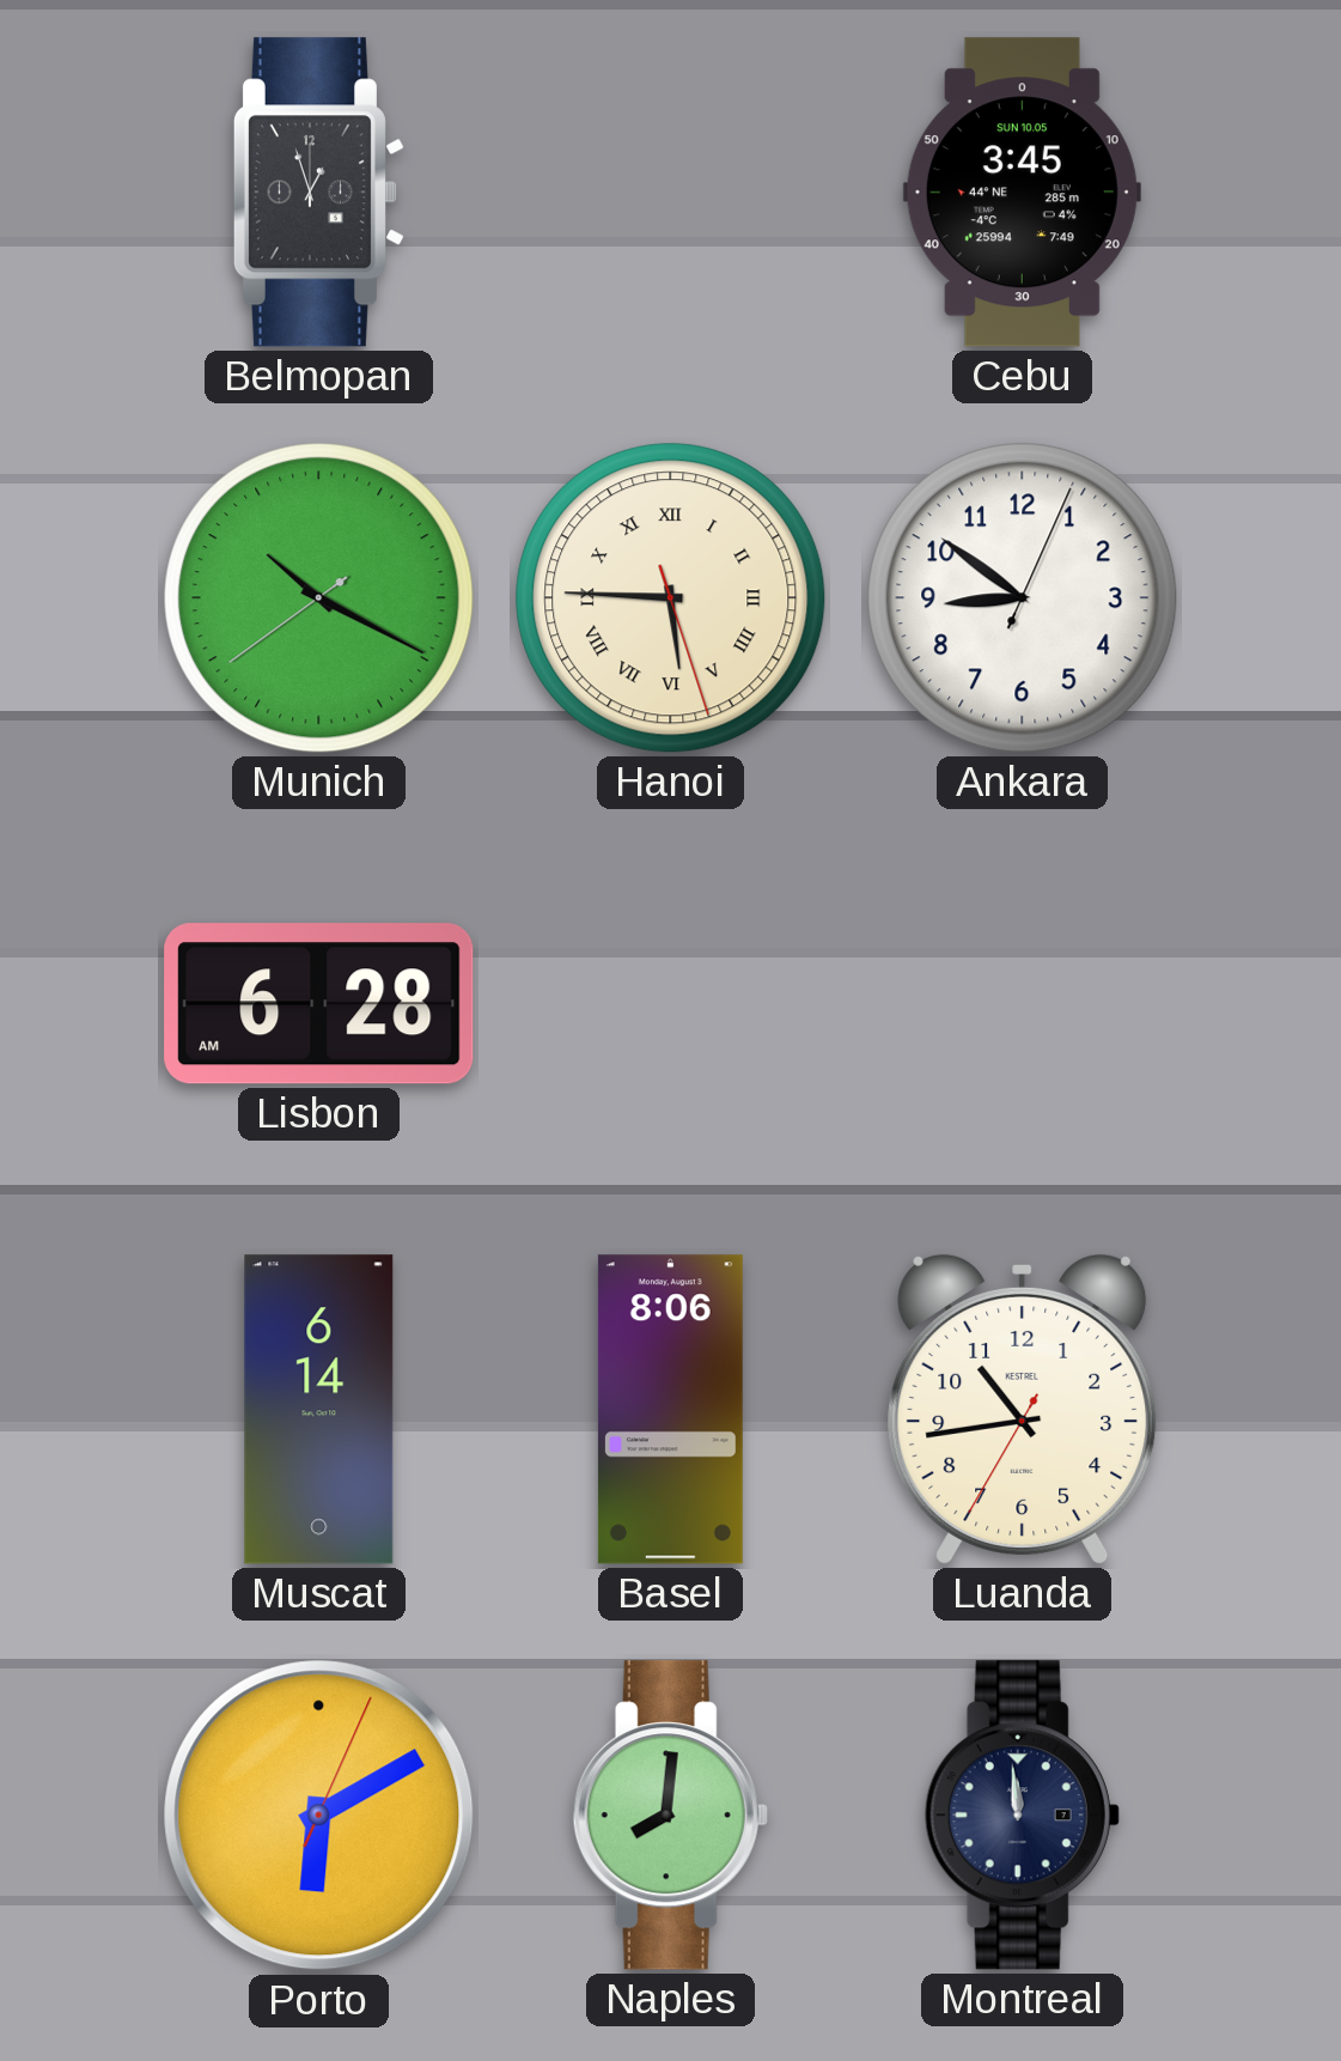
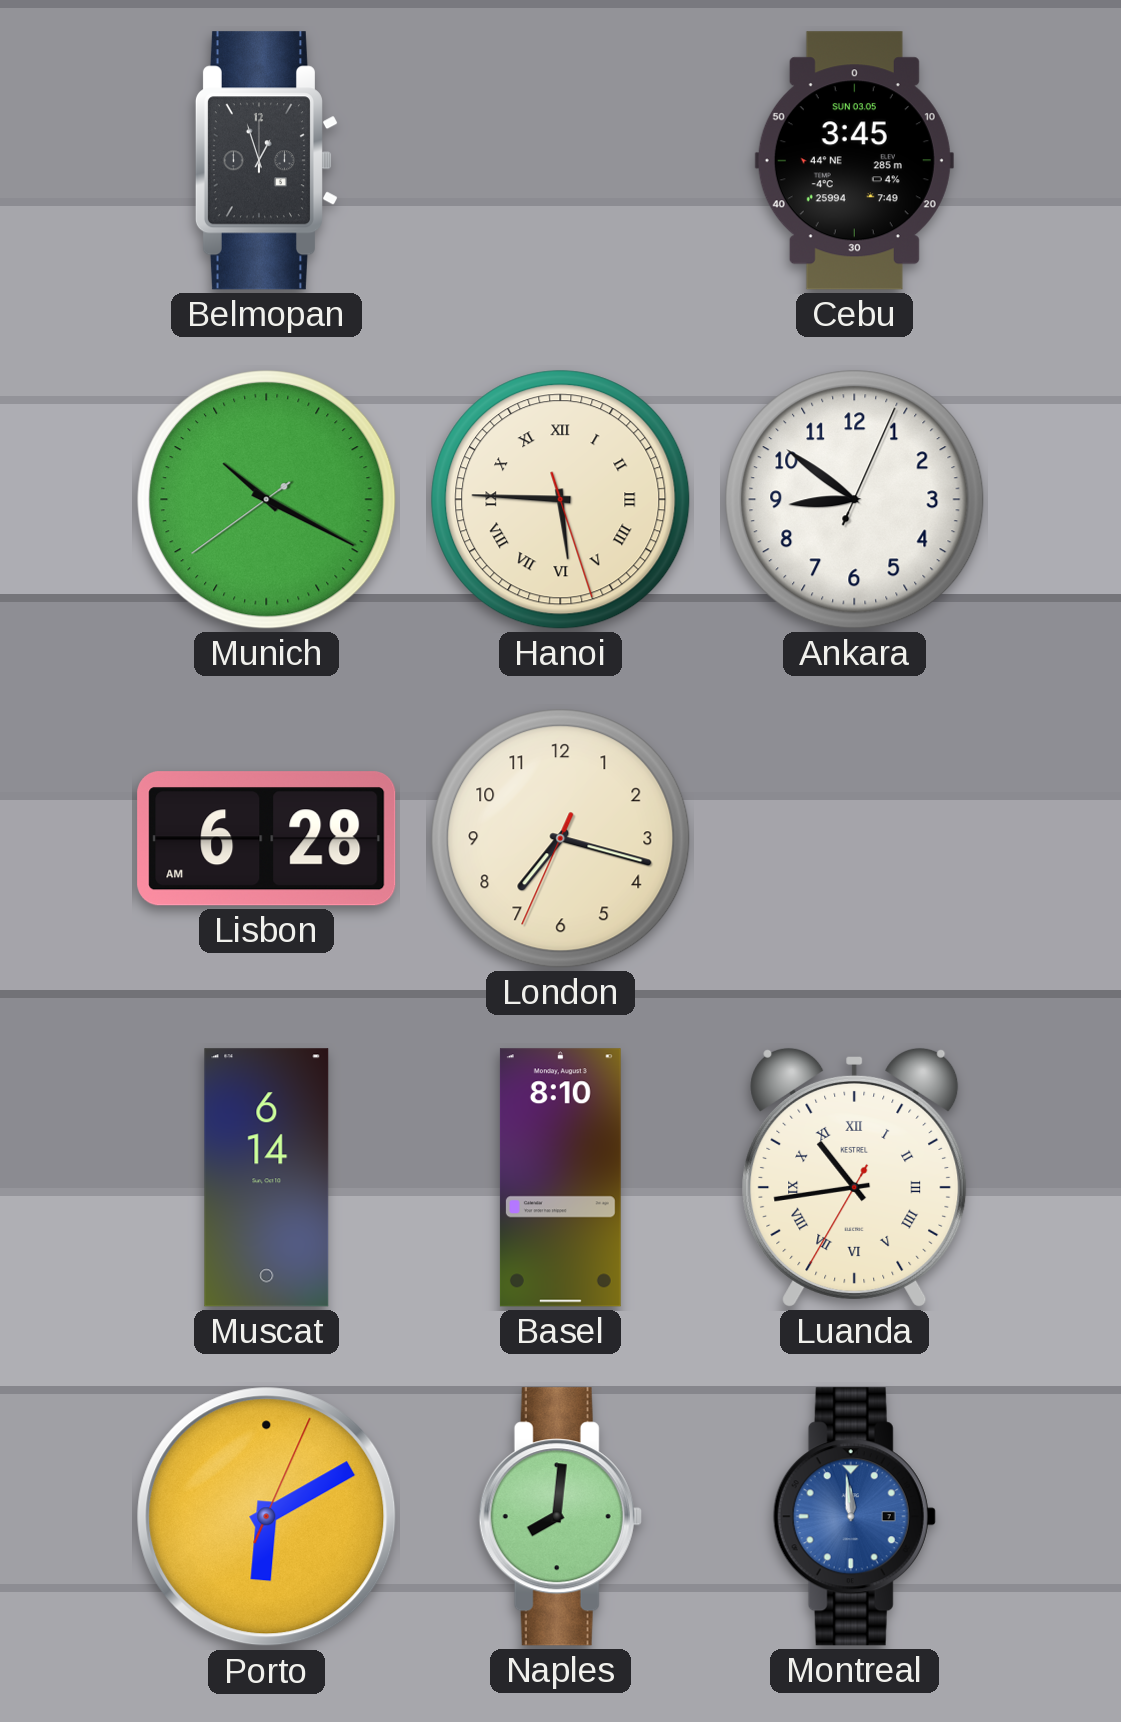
Cebu date: SUN 10.05 -> SUN 03.05 (854, 161)
London: none -> 7:17 (561, 839)
Basel: 8:06 -> 8:10 (560, 1178)
Luanda numerals: Arabic -> Roman (855, 1177)
Montreal dial: navy -> blue (854, 1517)
